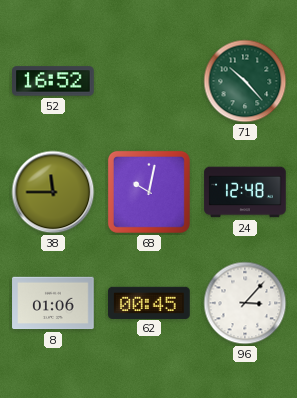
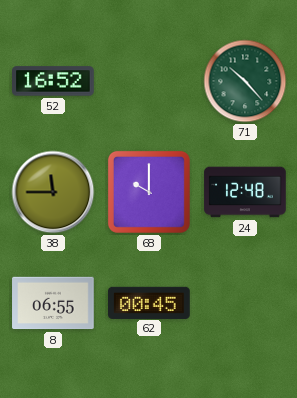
68: 10:02 -> 10:00 (149, 192)
8: 01:06 -> 06:55 (53, 303)
96: 3:07 -> none (245, 303)
